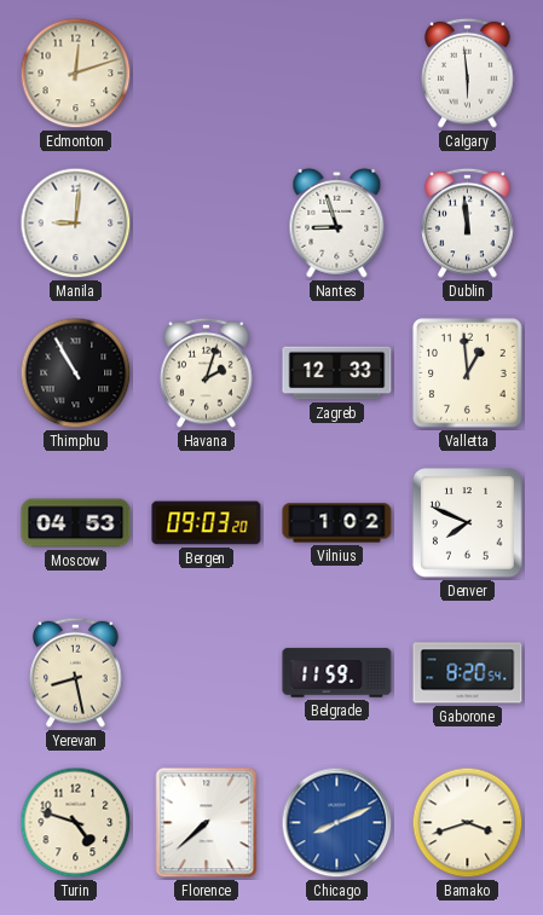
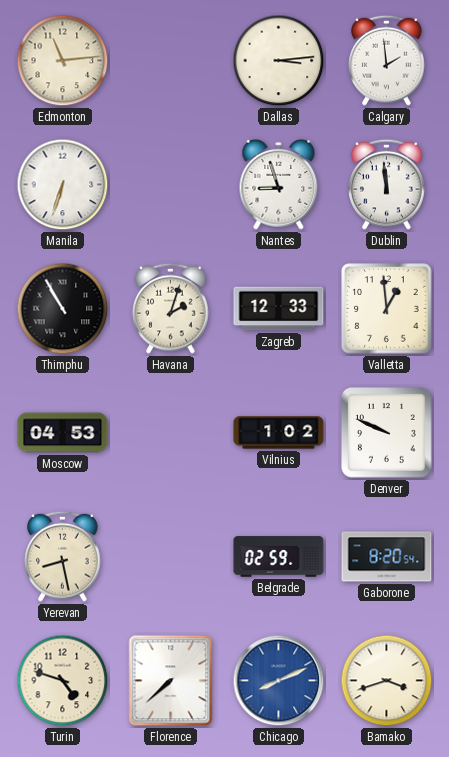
Edmonton: 12:12 -> 11:14 (63, 61)
Dallas: none -> 3:14 (279, 61)
Calgary: 5:59 -> 1:59 (387, 60)
Manila: 9:01 -> 6:33 (63, 185)
Bergen: 09:03 -> none (207, 523)
Denver: 7:49 -> 9:49 (387, 433)
Belgrade: 11:59 -> 02:59 (279, 557)
